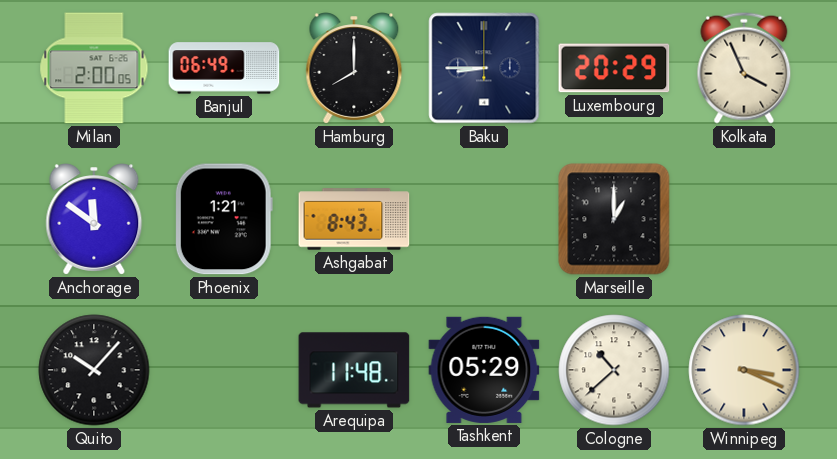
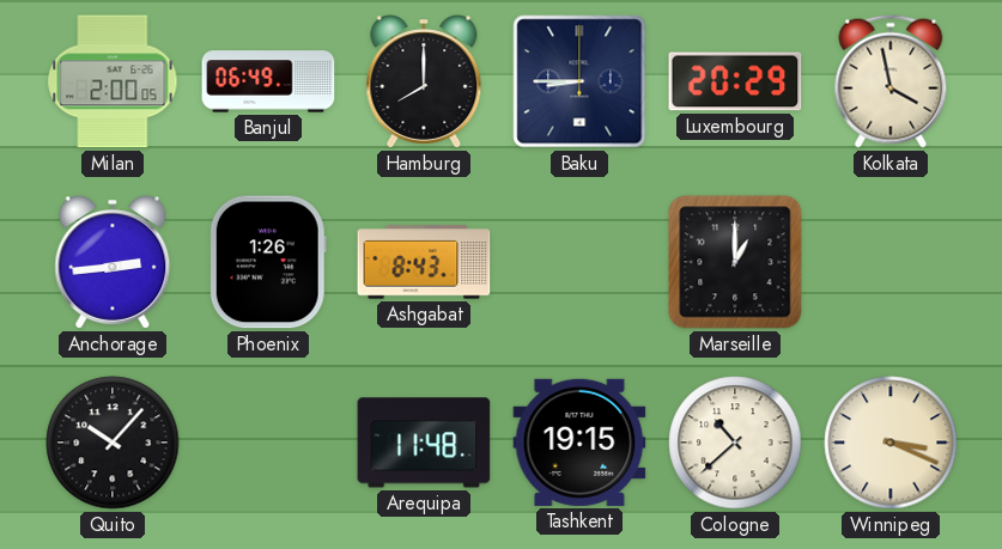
Kolkata: 3:56 -> 3:58 (891, 81)
Anchorage: 11:51 -> 2:44 (113, 262)
Phoenix: 1:21 -> 1:26 (268, 262)
Tashkent: 05:29 -> 19:15 (579, 443)
